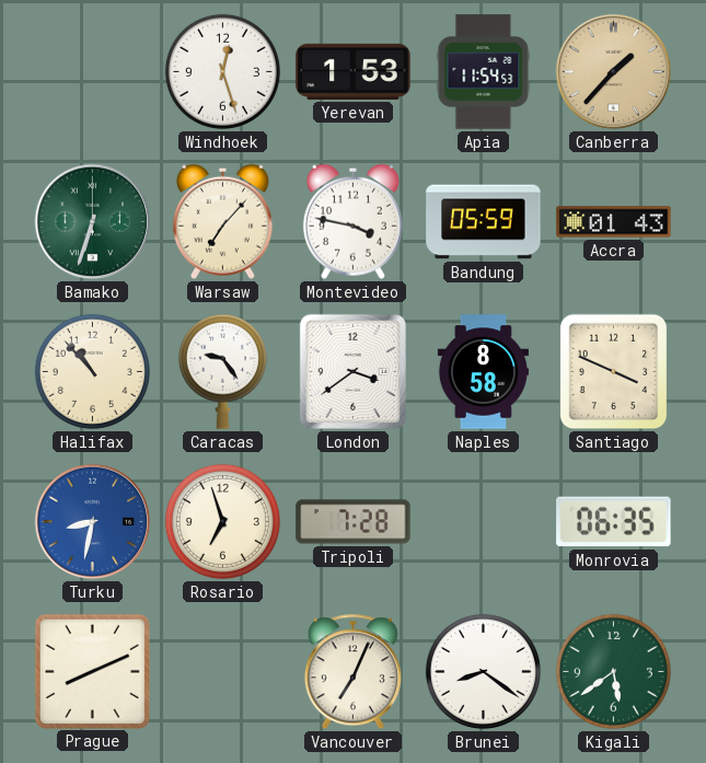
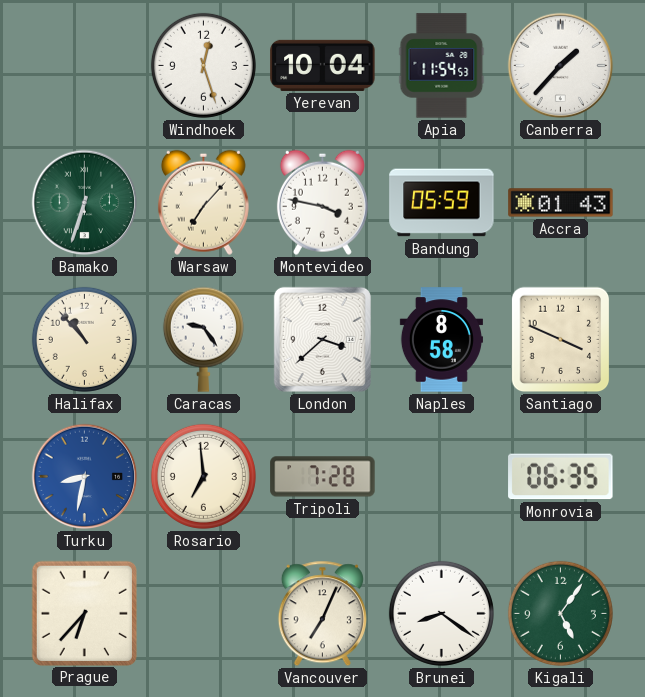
Yerevan: 1:53 -> 10:04 (323, 65)
Canberra dial: champagne -> white (561, 66)
London: 3:39 -> 3:38 (322, 339)
Rosario: 6:57 -> 6:59 (203, 476)
Prague: 8:11 -> 6:37 (84, 613)
Kigali: 5:39 -> 5:06 (560, 613)
